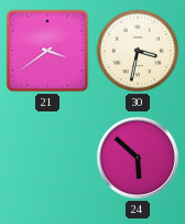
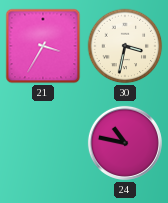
21: 3:39 -> 3:35 (43, 46)
24: 5:52 -> 10:47 (125, 143)
